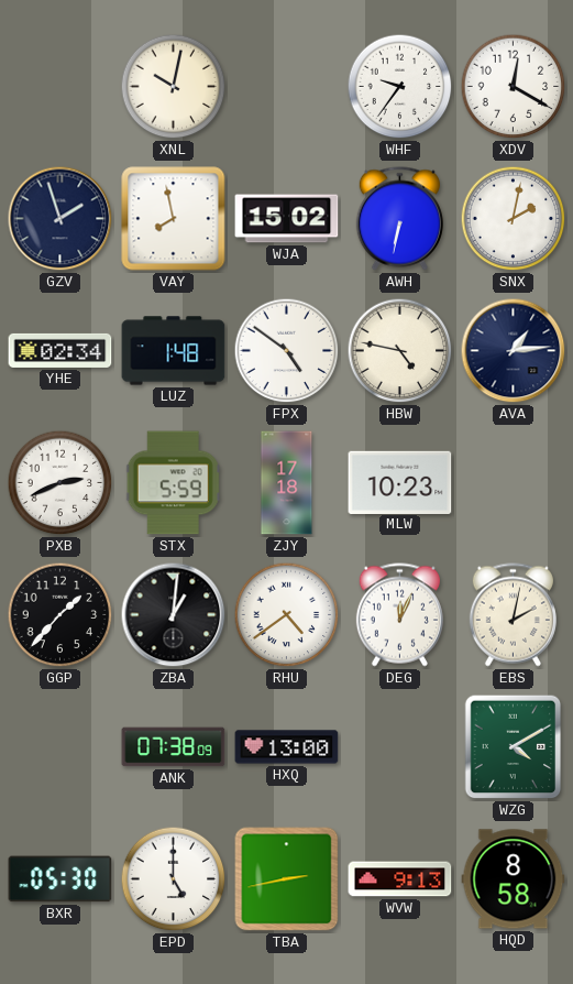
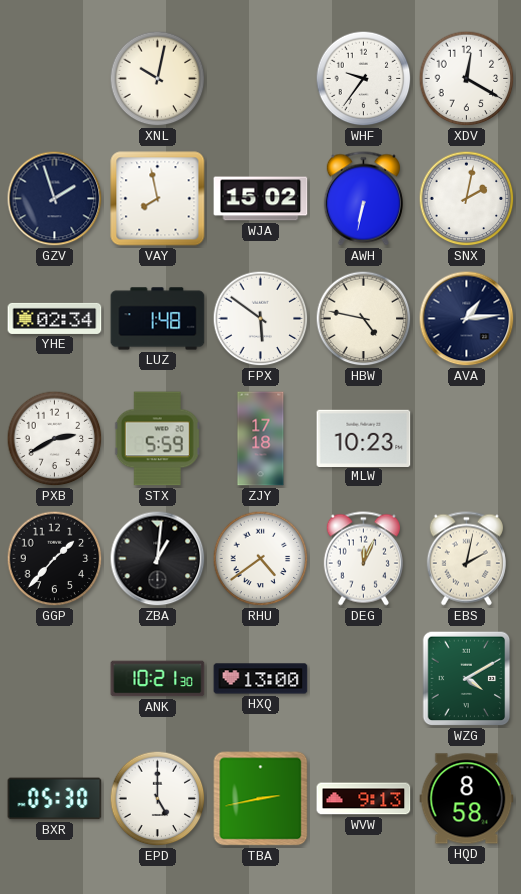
FPX: 4:51 -> 5:51 (261, 319)
PXB: 2:41 -> 2:40 (55, 439)
ANK: 07:38 -> 10:21 (158, 679)
